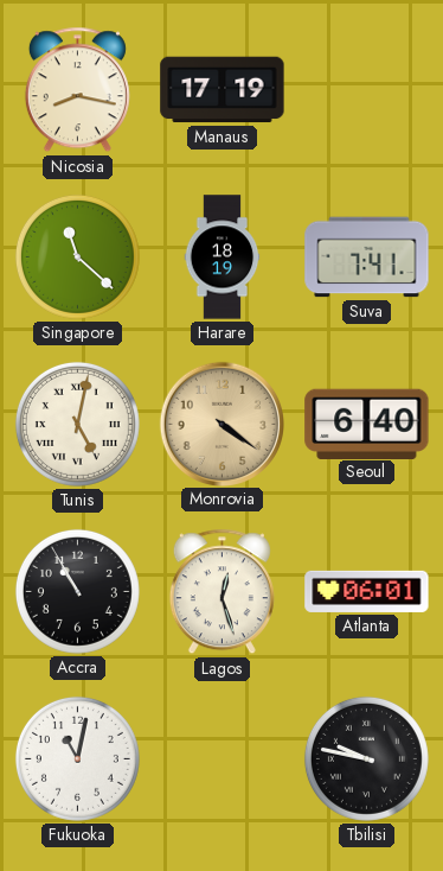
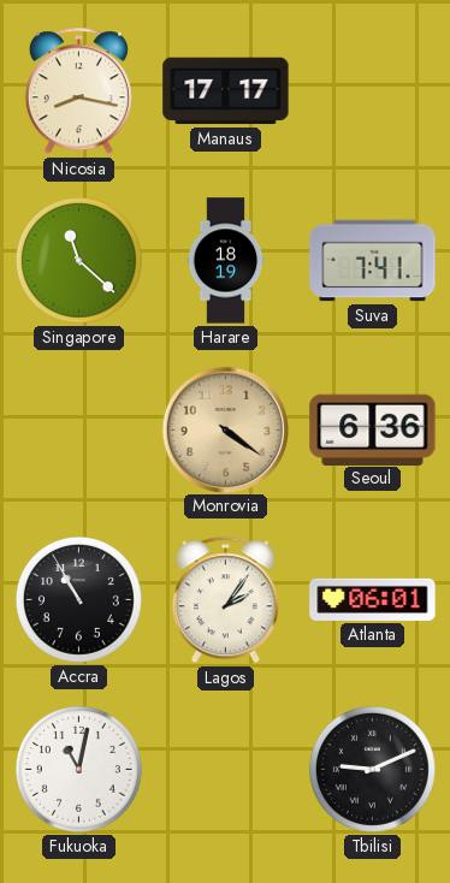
Manaus: 17:19 -> 17:17 (226, 91)
Tunis: 5:02 -> none (77, 424)
Seoul: 6:40 -> 6:36 (373, 429)
Lagos: 12:27 -> 2:06 (225, 600)
Tbilisi: 9:47 -> 9:11 (372, 769)
